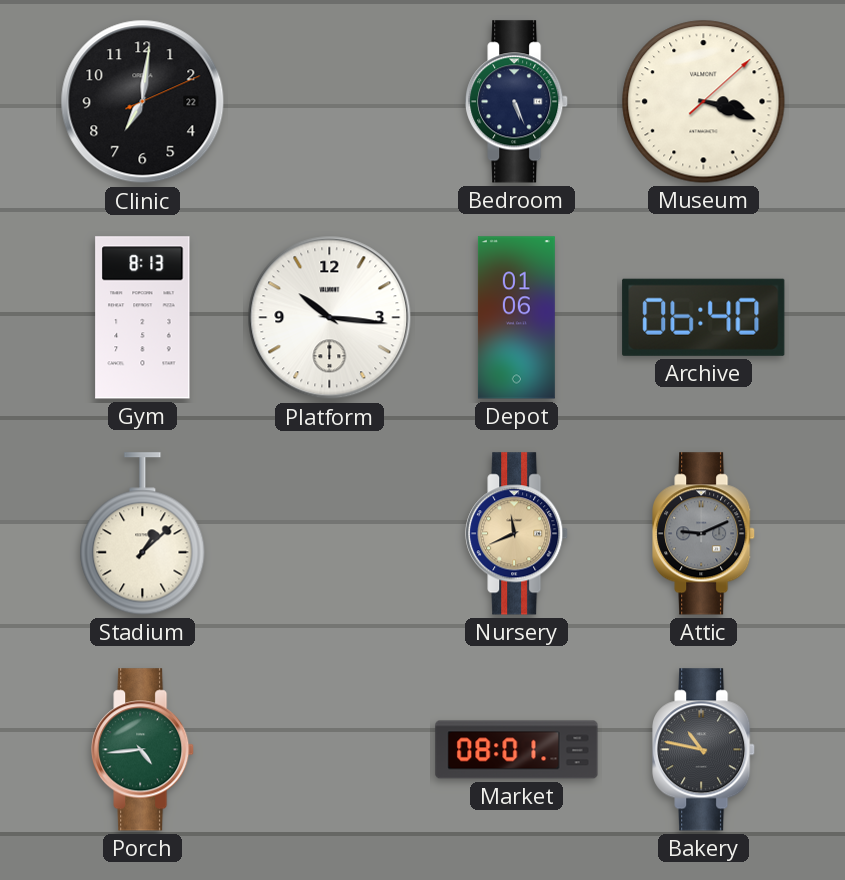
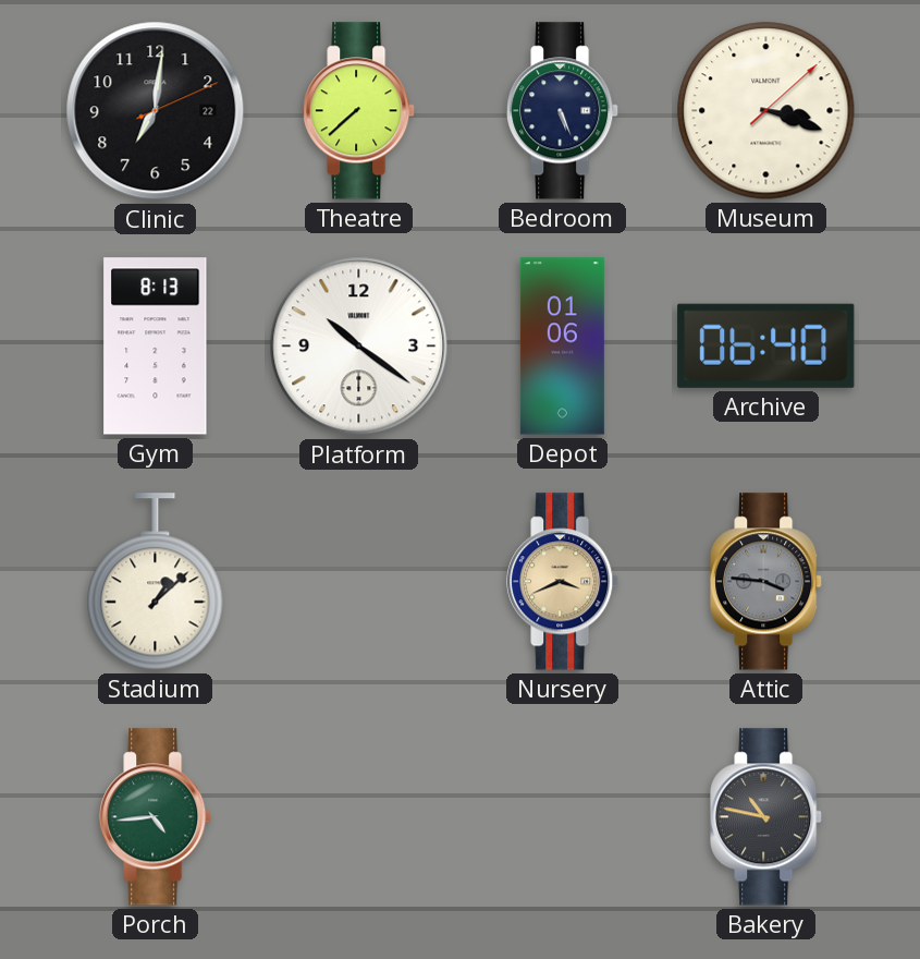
Theatre: none -> 7:38 (359, 111)
Platform: 10:16 -> 10:21 (359, 347)
Nursery: 11:41 -> 3:41 (563, 582)
Attic: 9:11 -> 3:46 (766, 582)
Market: 08:01 -> none (517, 750)
